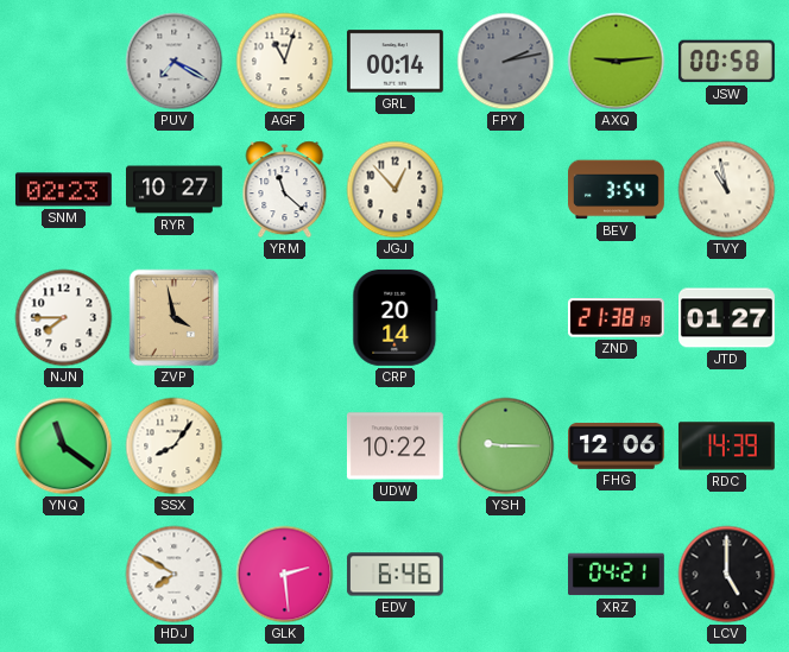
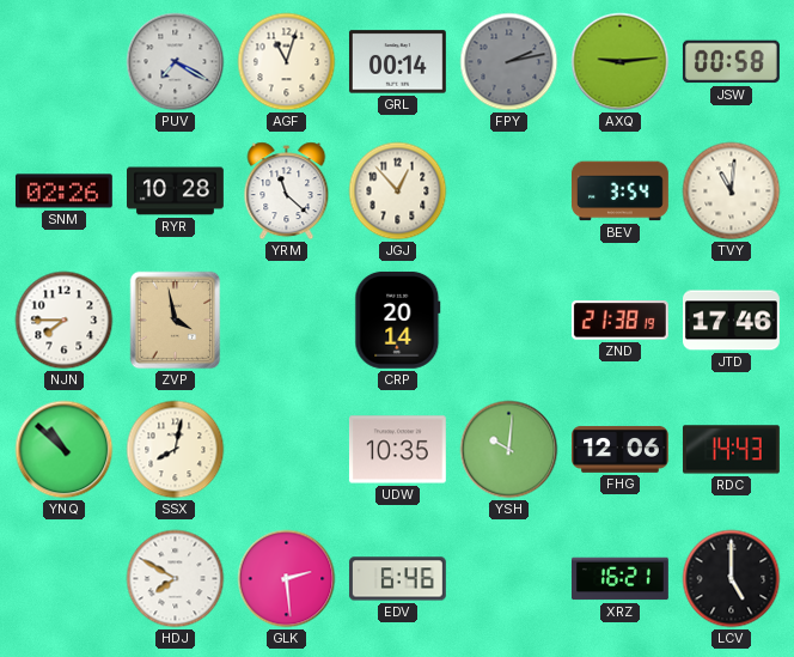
SNM: 02:23 -> 02:26 (63, 191)
RYR: 10:27 -> 10:28 (176, 191)
TVY: 10:58 -> 11:01 (732, 191)
JTD: 01:27 -> 17:46 (732, 321)
YNQ: 11:21 -> 10:52 (65, 450)
SSX: 8:06 -> 8:02 (176, 450)
UDW: 10:22 -> 10:35 (397, 450)
YSH: 9:15 -> 10:01 (509, 450)
RDC: 14:39 -> 14:43 (731, 450)
XRZ: 04:21 -> 16:21 (621, 579)
